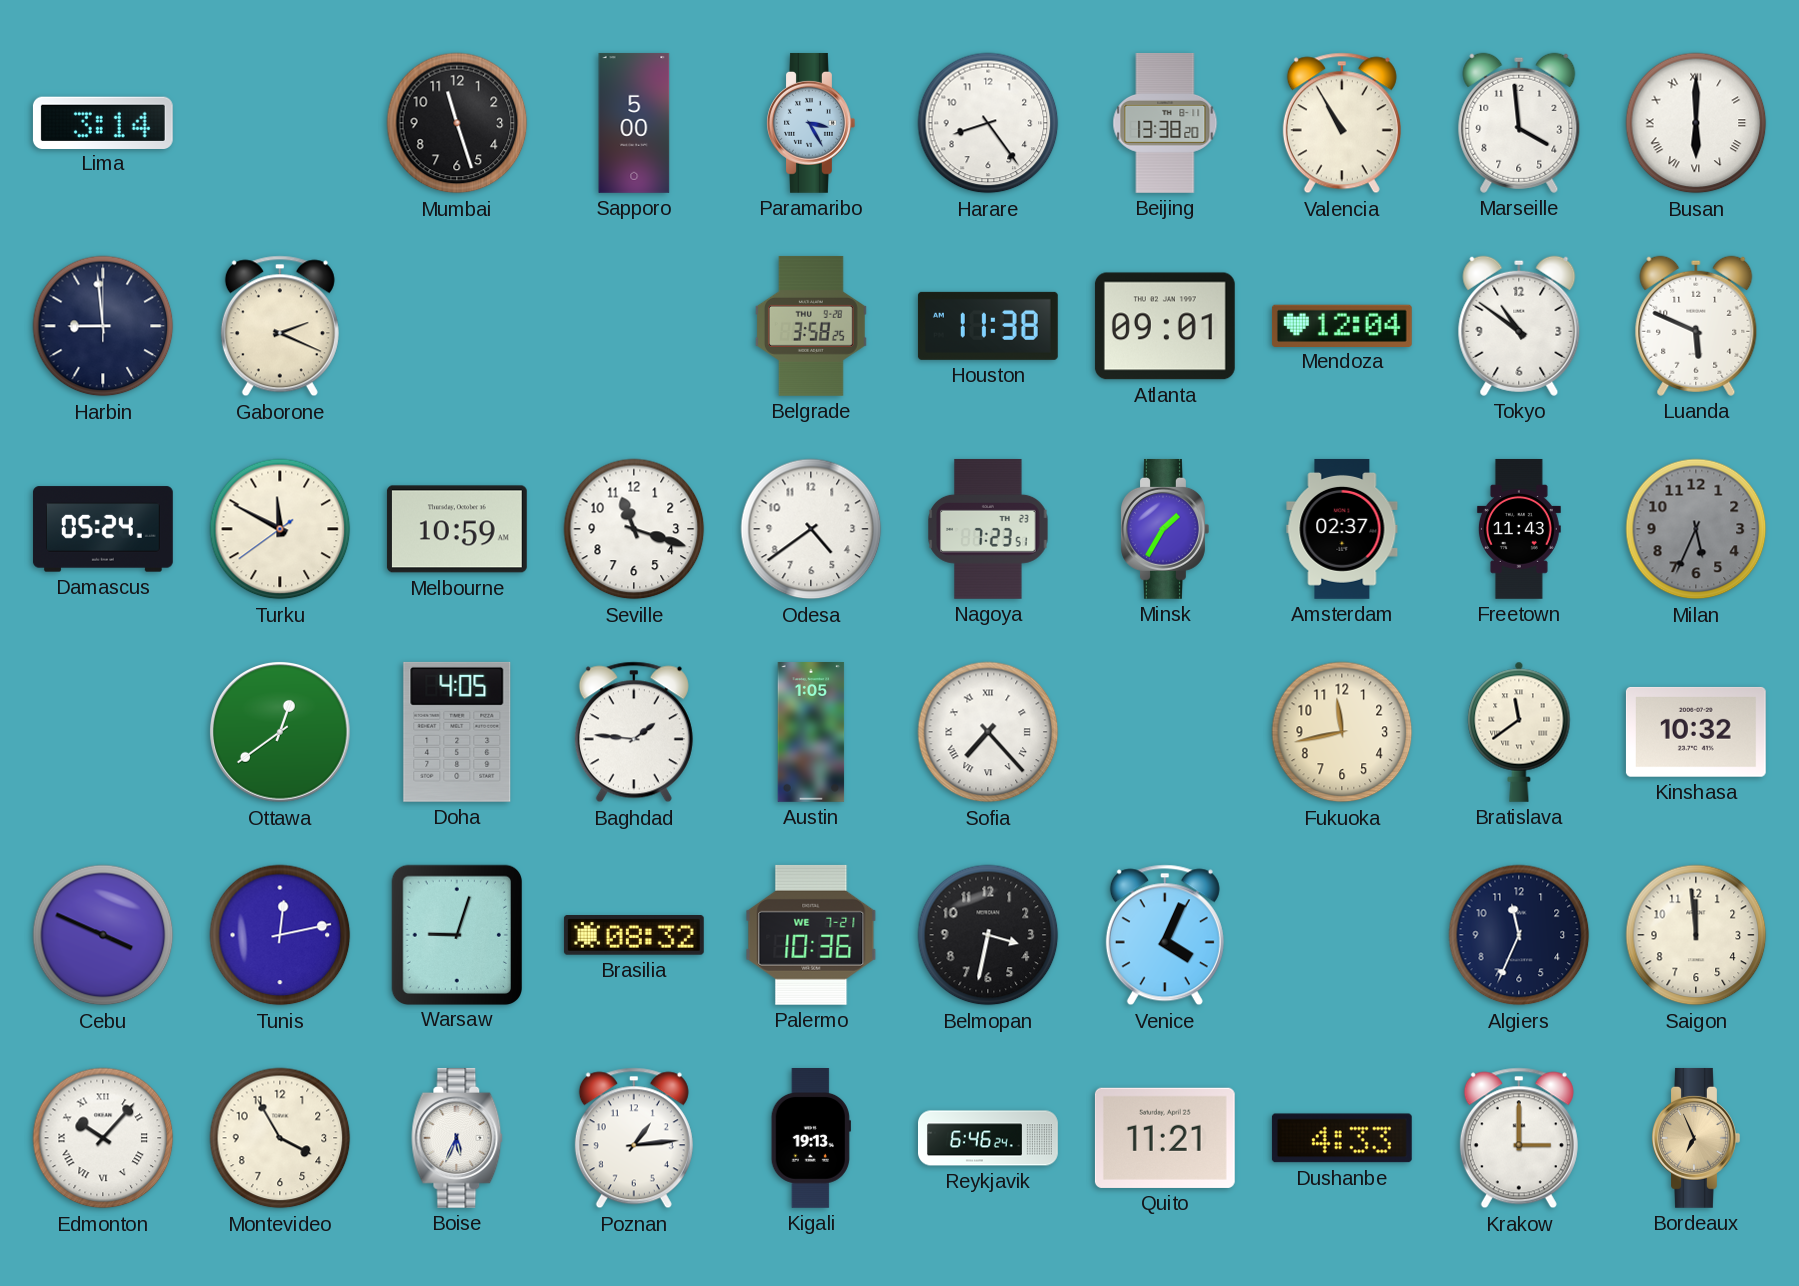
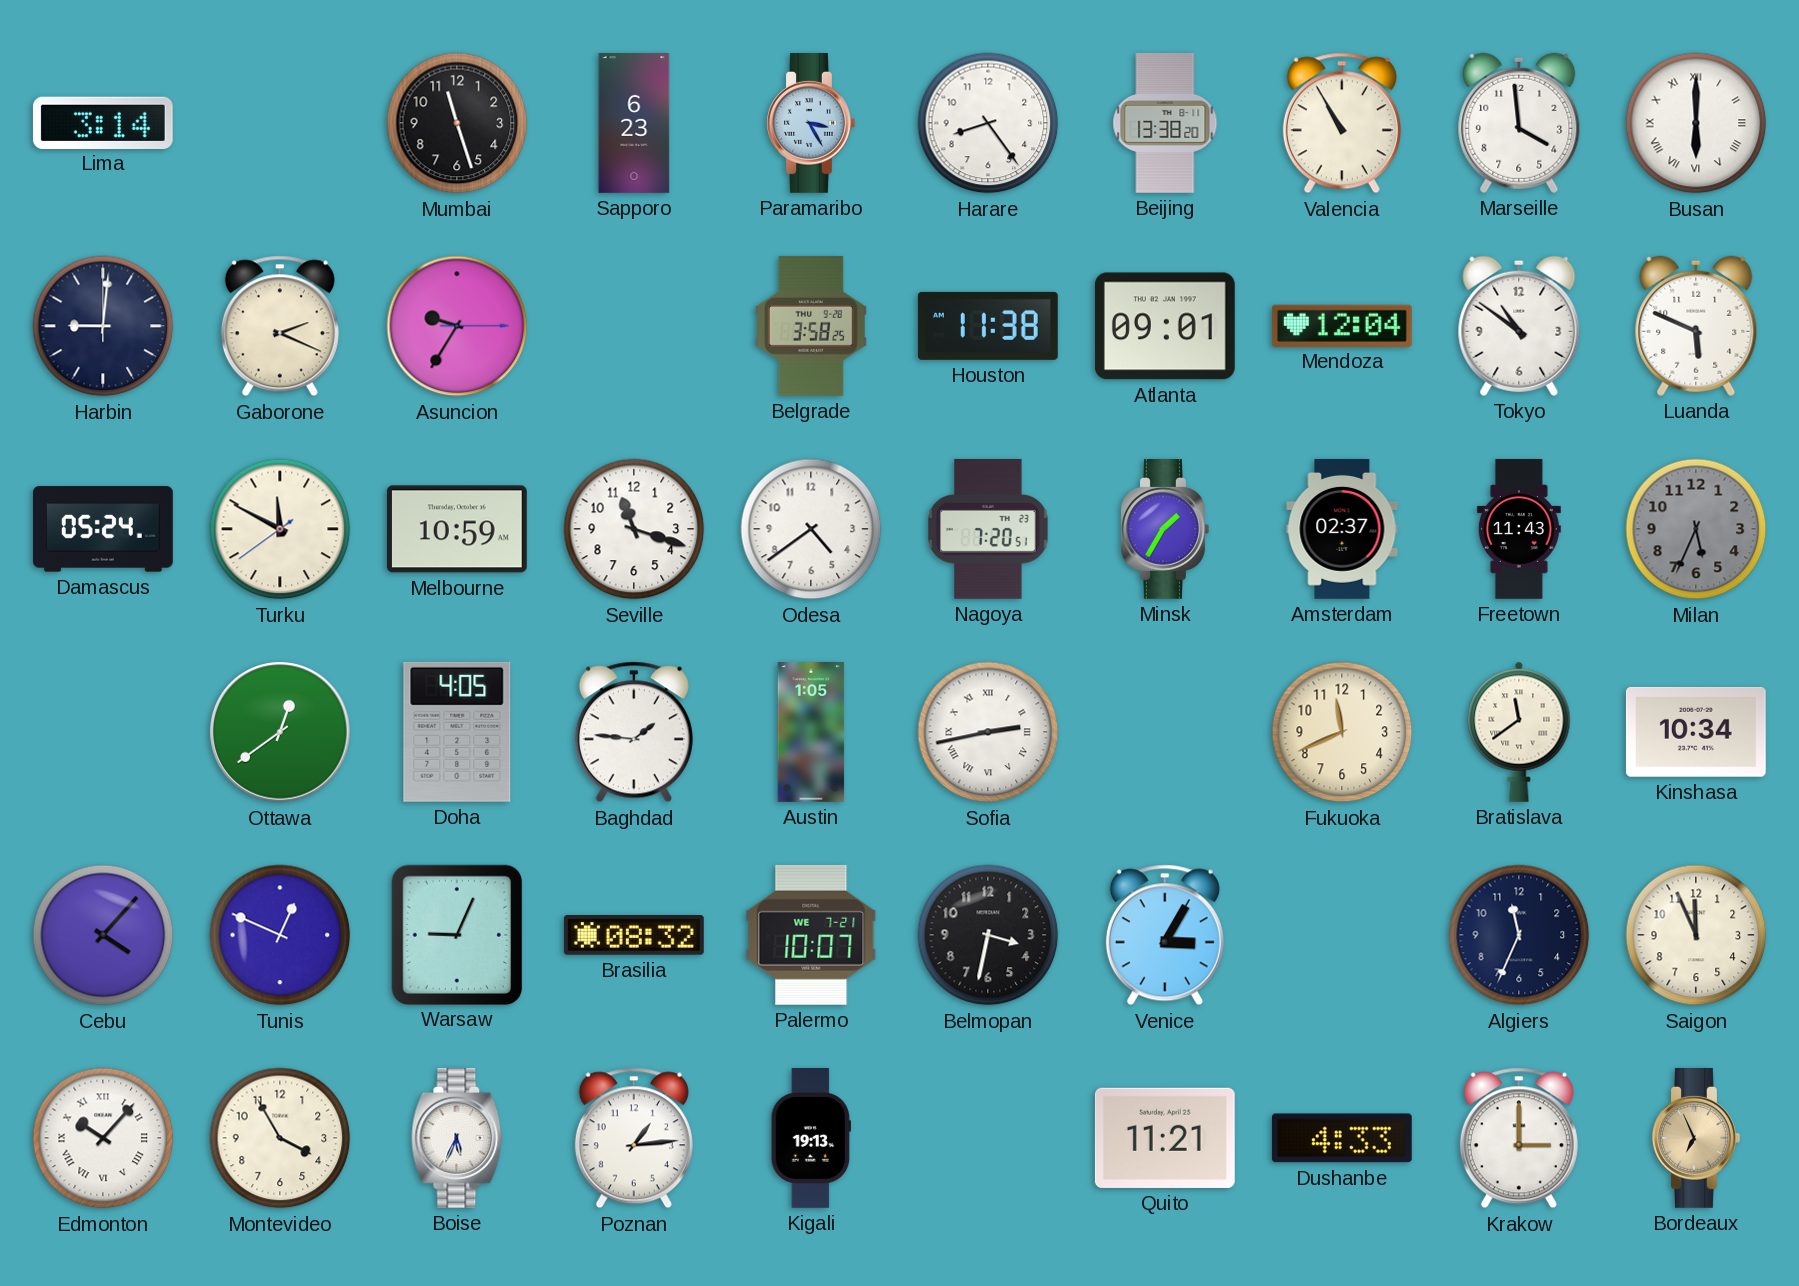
Sapporo: 5:00 -> 6:23 (634, 123)
Harbin: 8:59 -> 9:01 (103, 326)
Asuncion: none -> 9:35 (457, 326)
Nagoya: 7:23 -> 7:20 (988, 529)
Sofia: 7:23 -> 2:43 (988, 732)
Fukuoka: 11:43 -> 11:41 (1342, 732)
Kinshasa: 10:32 -> 10:34 (1696, 732)
Cebu: 3:49 -> 4:07 (103, 935)
Tunis: 12:13 -> 12:49 (280, 935)
Warsaw: 9:03 -> 9:04 (456, 934)
Palermo: 10:36 -> 10:07 (811, 935)
Venice: 4:04 -> 3:05 (1165, 935)
Saigon: 11:59 -> 11:56 (1696, 935)
Reykjavik: 6:46 -> none (989, 1138)
